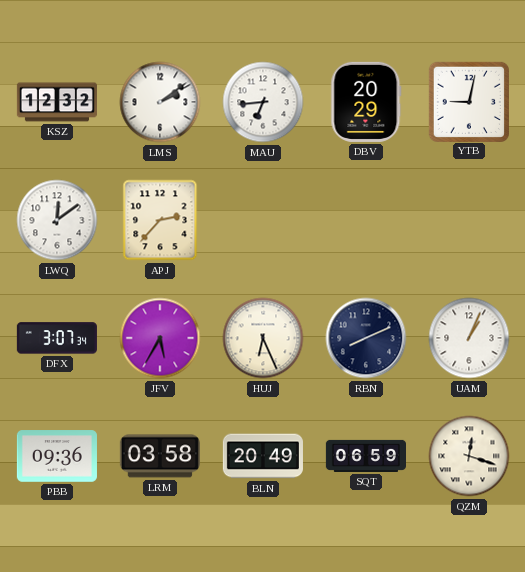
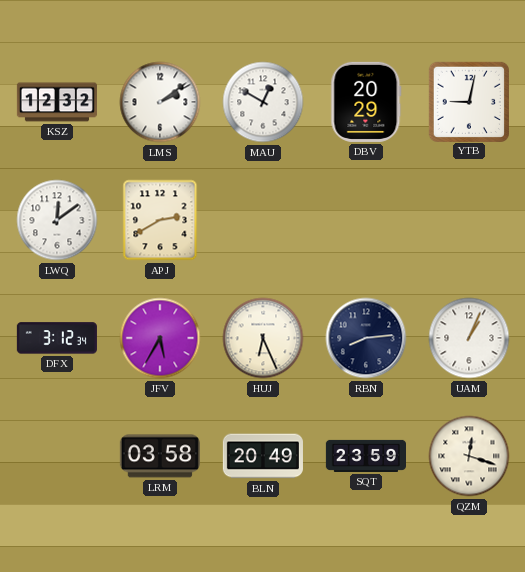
MAU: 6:44 -> 12:50 (263, 102)
APJ: 2:37 -> 2:40 (160, 220)
DFX: 3:07 -> 3:12 (57, 338)
RBN: 8:11 -> 8:14 (366, 338)
PBB: 09:36 -> none (57, 456)
SQT: 06:59 -> 23:59 (365, 456)
